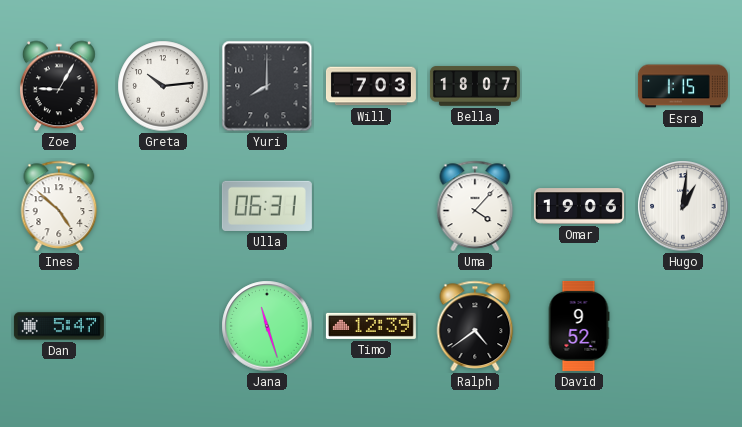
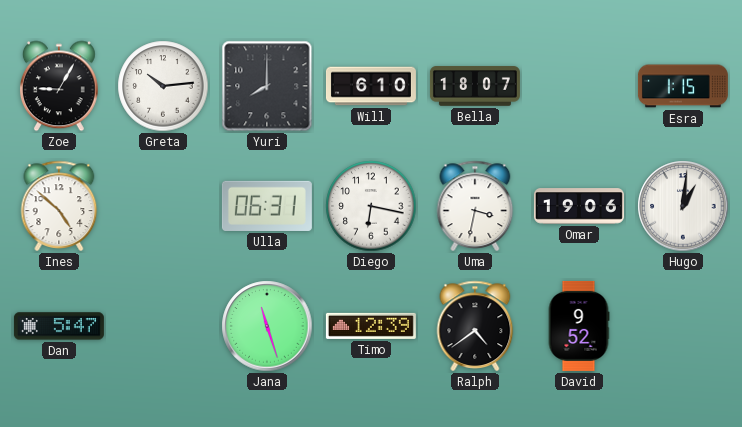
Will: 7:03 -> 6:10 (371, 86)
Diego: none -> 6:17 (371, 206)
Uma: 4:07 -> 3:32 (475, 206)
